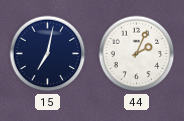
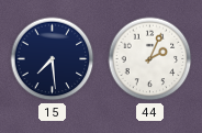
15: 7:02 -> 7:29 (53, 59)
